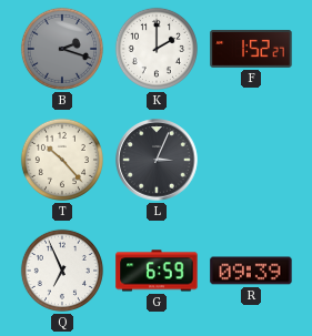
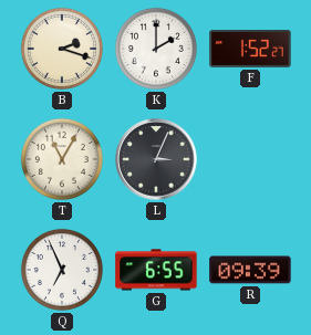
B dial: grey -> cream (62, 49)
T: 10:23 -> 11:05 (62, 159)
G: 6:59 -> 6:55 (156, 270)
